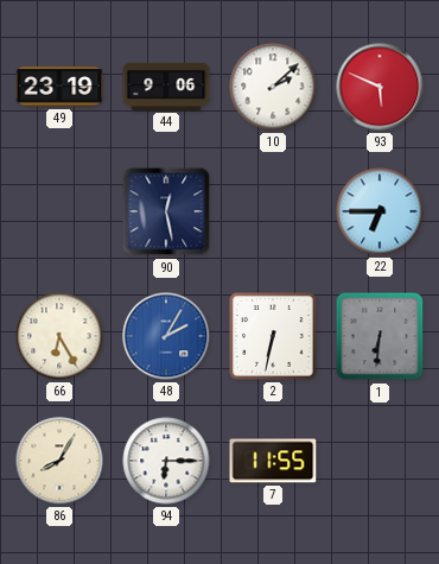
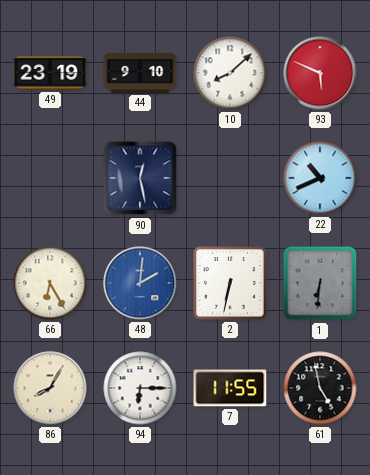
44: 9:06 -> 9:10 (140, 73)
10: 2:08 -> 8:08 (230, 73)
22: 6:45 -> 10:41 (320, 178)
48: 2:05 -> 2:01 (140, 283)
61: none -> 4:58 (320, 388)
